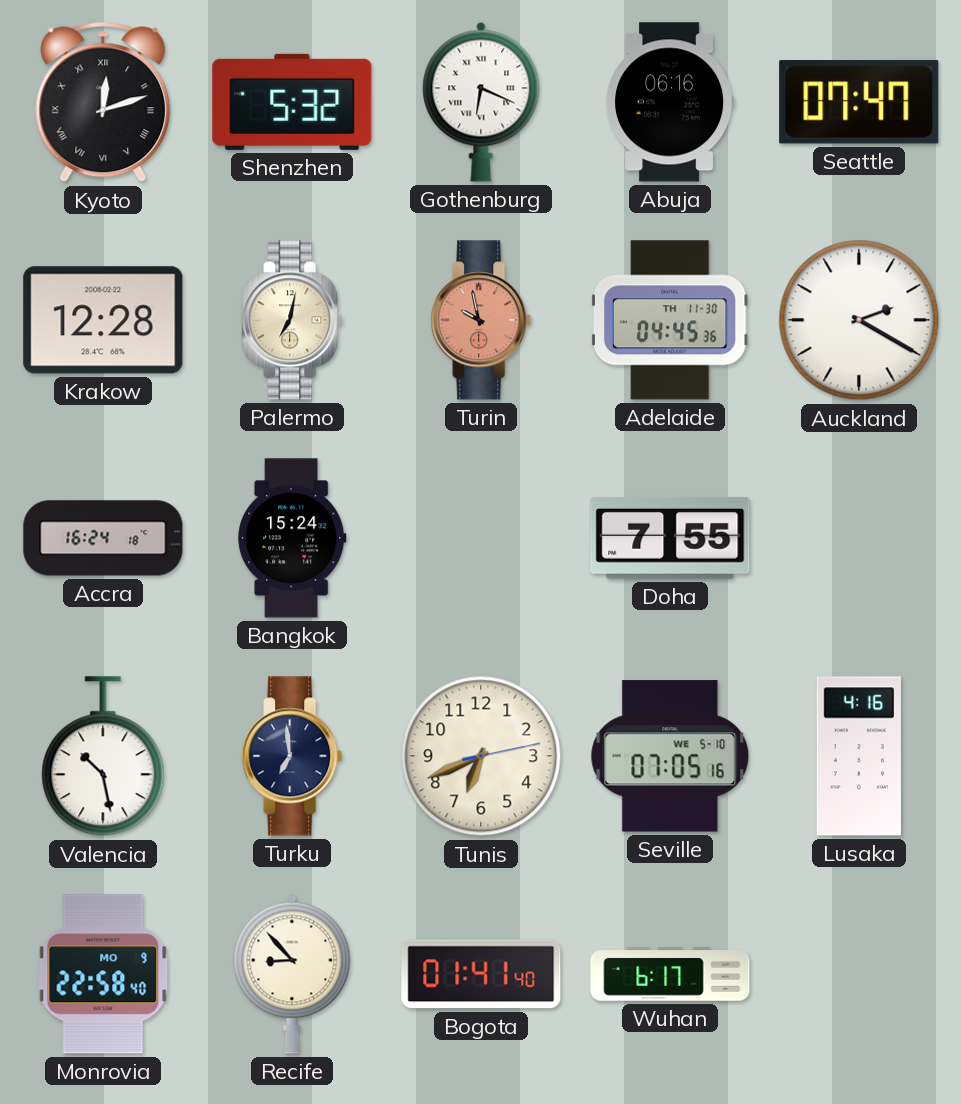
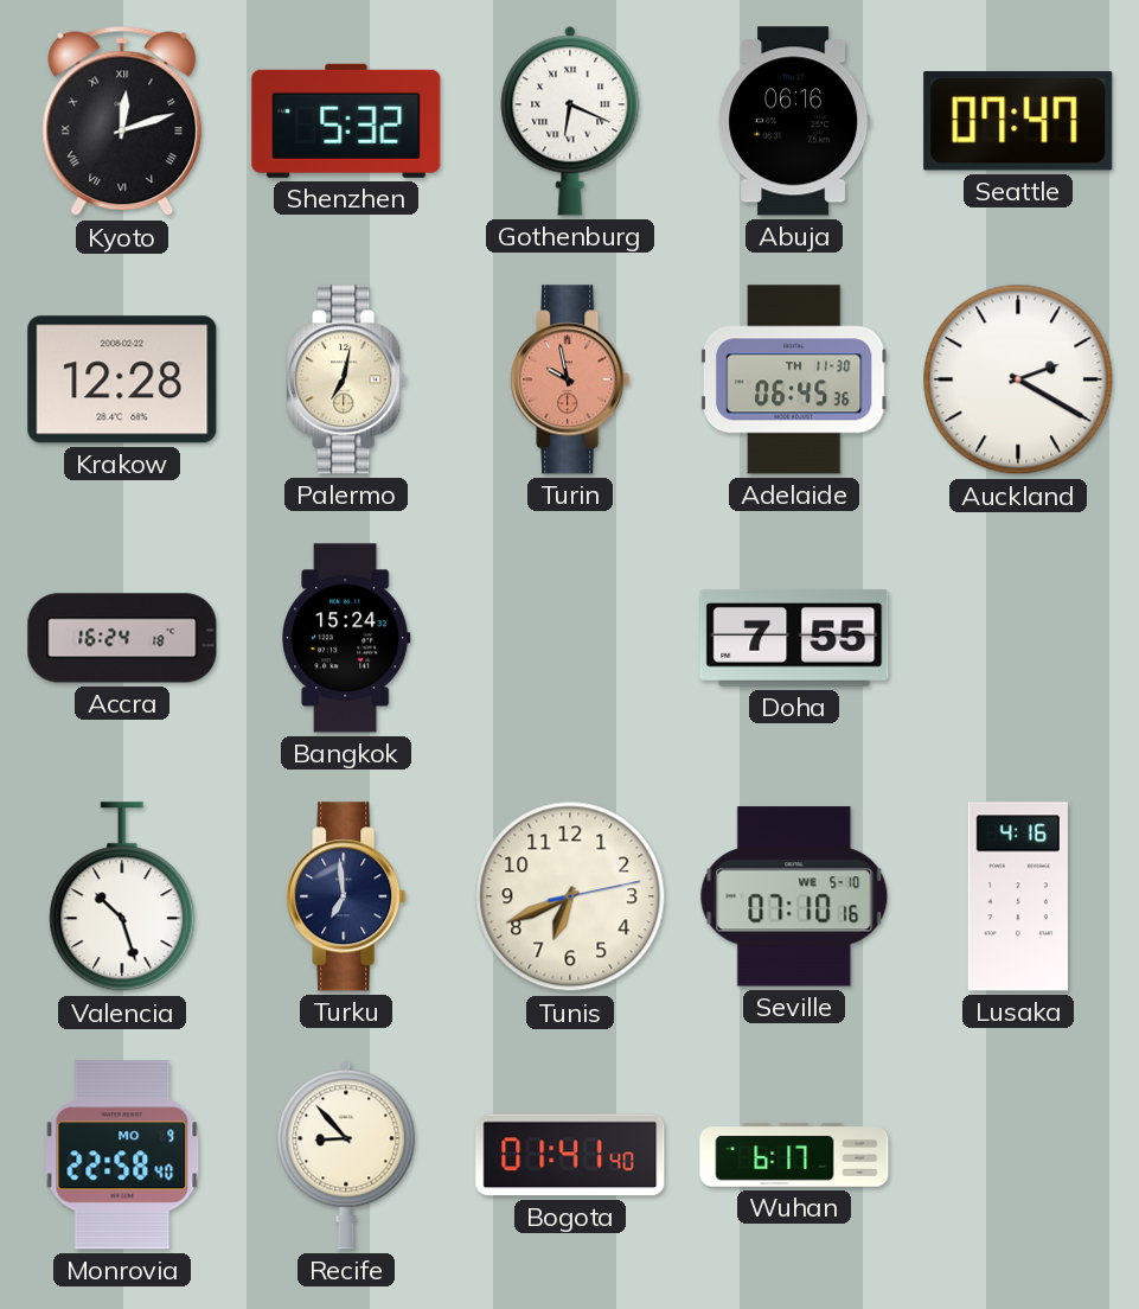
Adelaide: 04:45 -> 06:45 (794, 379)
Valencia: 10:28 -> 10:27 (122, 898)
Seville: 07:05 -> 07:10 (794, 896)
